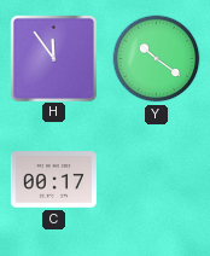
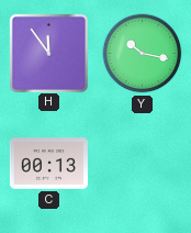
Y: 10:21 -> 10:17 (143, 54)
C: 00:17 -> 00:13 (48, 164)
